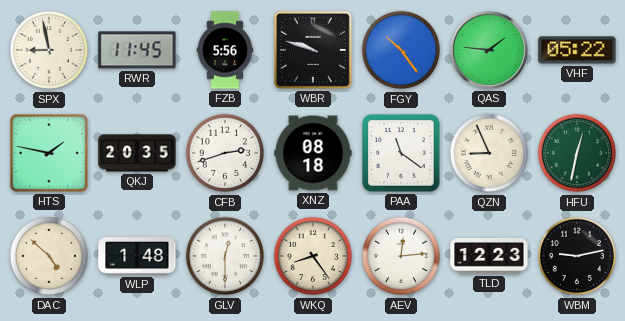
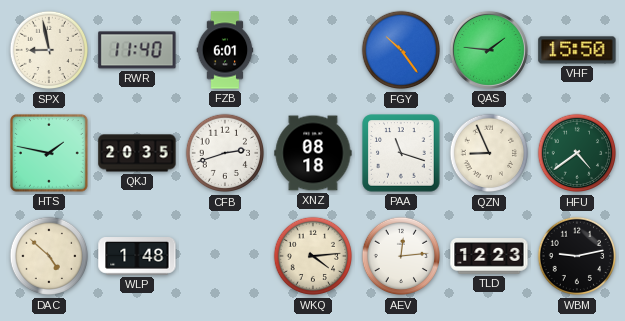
RWR: 11:45 -> 11:40 (137, 50)
FZB: 5:56 -> 6:01 (225, 50)
WBR: 9:48 -> none (313, 50)
VHF: 05:22 -> 15:50 (577, 50)
PAA: 11:21 -> 11:18 (401, 153)
HFU: 12:32 -> 4:39 (577, 153)
GLV: 12:30 -> none (225, 256)
WKQ: 8:24 -> 4:14 (313, 256)
